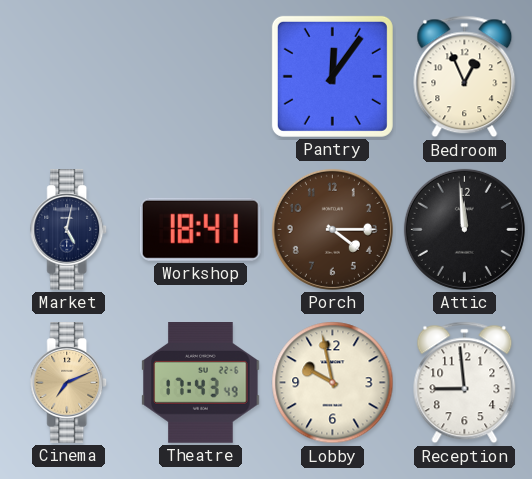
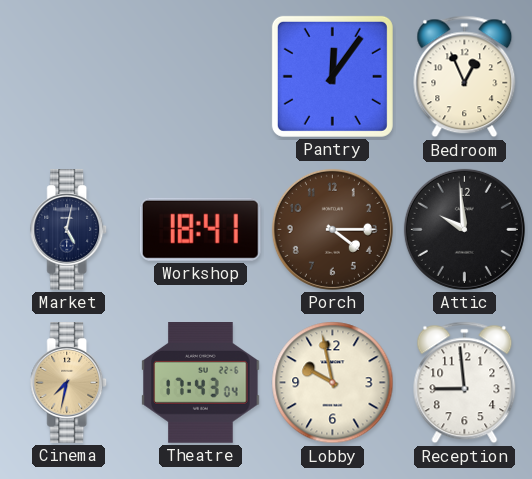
Attic: 11:59 -> 9:59 (464, 229)
Cinema: 7:11 -> 7:32 (69, 383)
Theatre: 17:43:49 -> 17:43:04 (201, 383)
